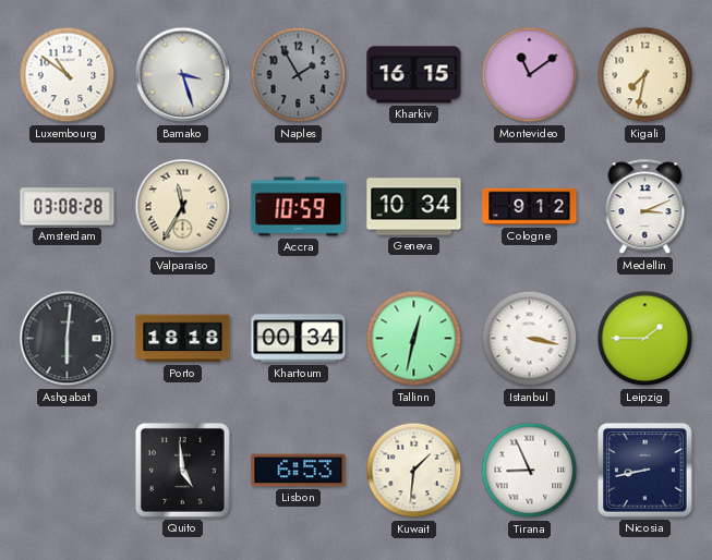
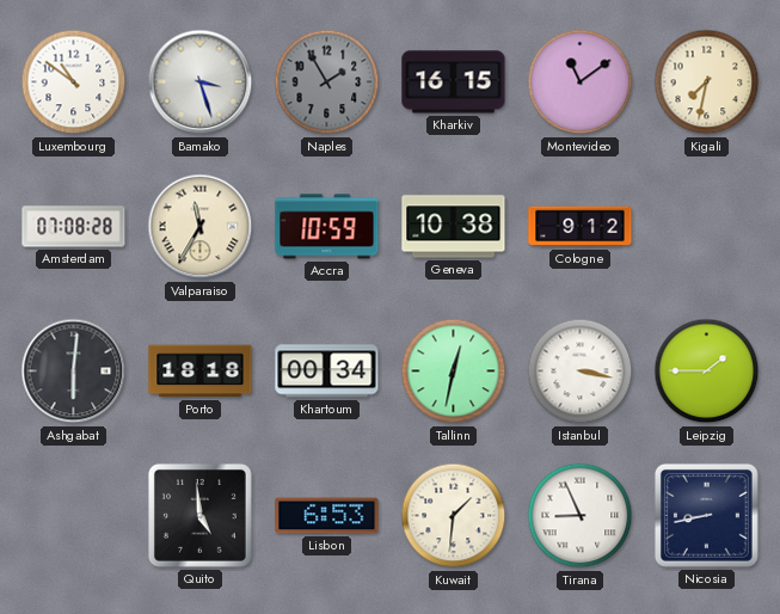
Amsterdam: 03:08 -> 07:08 (74, 227)
Geneva: 10:34 -> 10:38 (454, 227)
Medellin: 3:11 -> none (645, 207)
